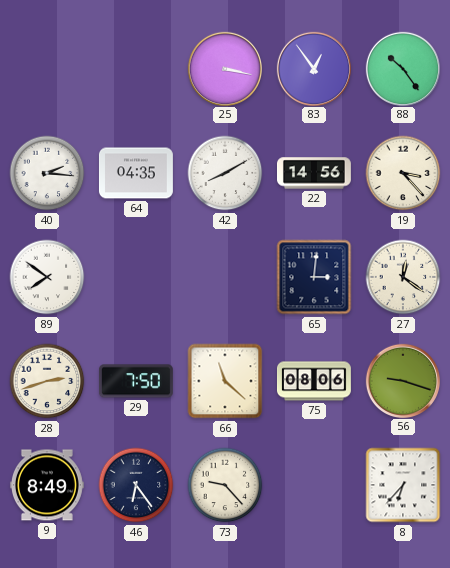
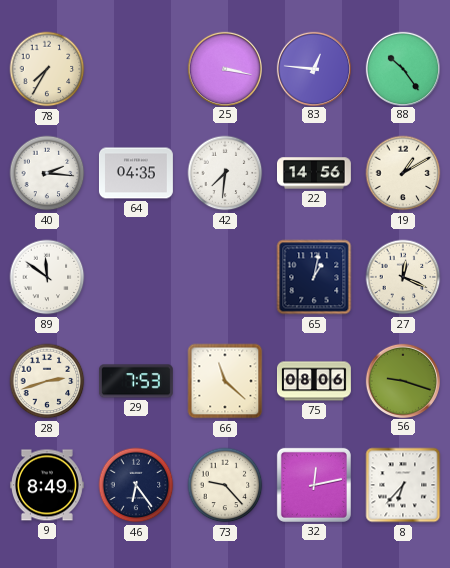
78: none -> 7:35 (47, 69)
83: 12:54 -> 12:46 (313, 68)
42: 8:10 -> 7:31 (225, 173)
19: 3:23 -> 1:10 (403, 173)
89: 7:51 -> 11:51 (47, 277)
65: 3:01 -> 1:02 (314, 277)
27: 12:21 -> 12:19 (403, 277)
29: 7:50 -> 7:53 (136, 381)
32: none -> 12:13 (314, 485)
